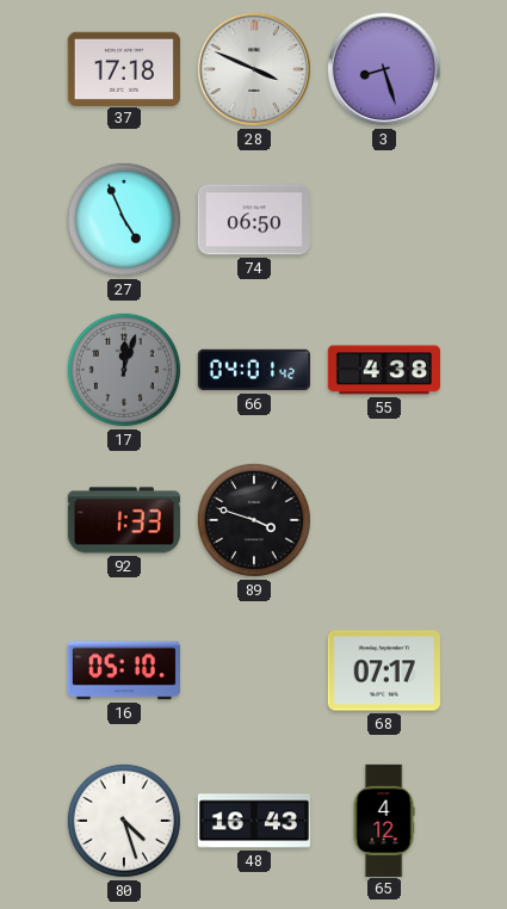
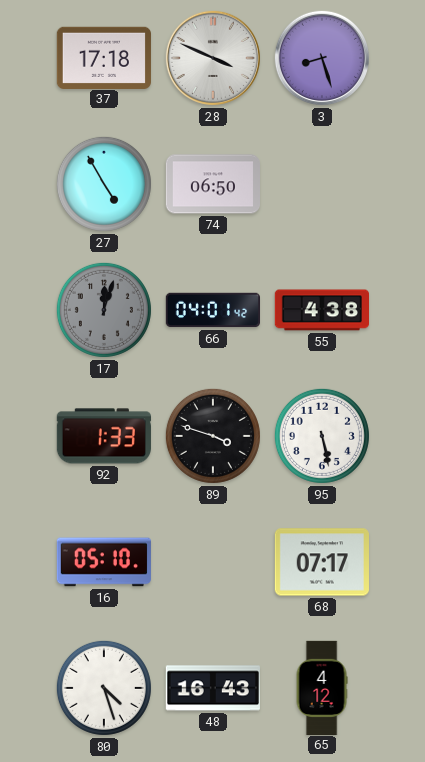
27: 4:56 -> 4:55 (104, 184)
95: none -> 5:28 (322, 436)
